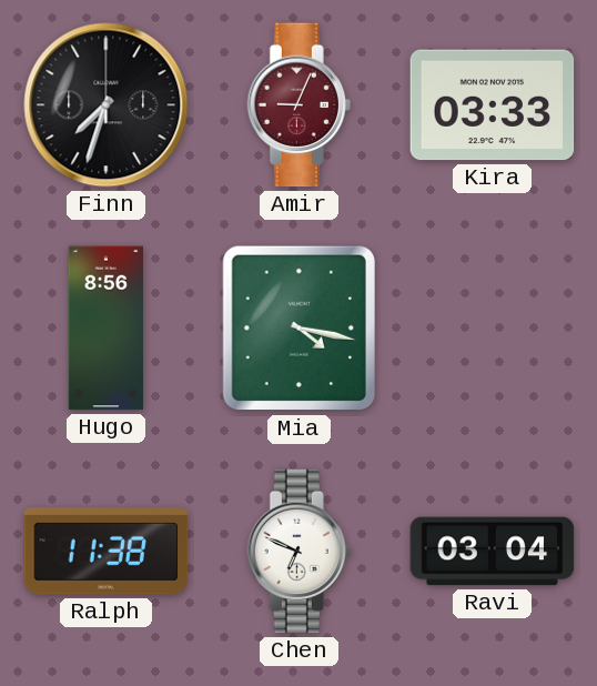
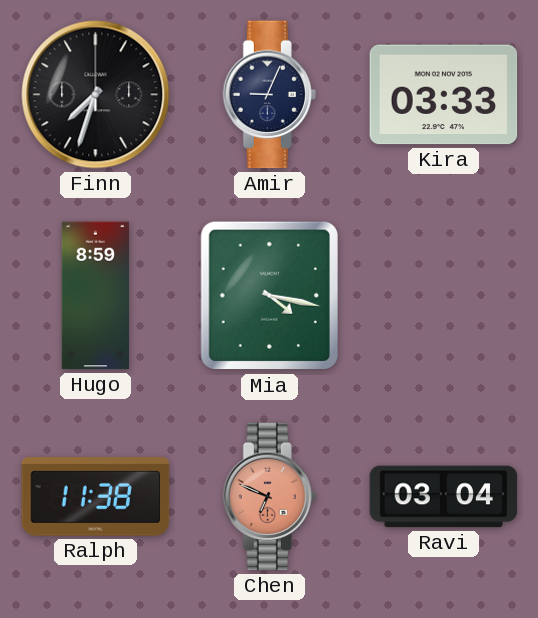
Amir dial: burgundy -> navy (269, 95)
Hugo: 8:56 -> 8:59 (95, 296)
Chen dial: white -> salmon (269, 497)
